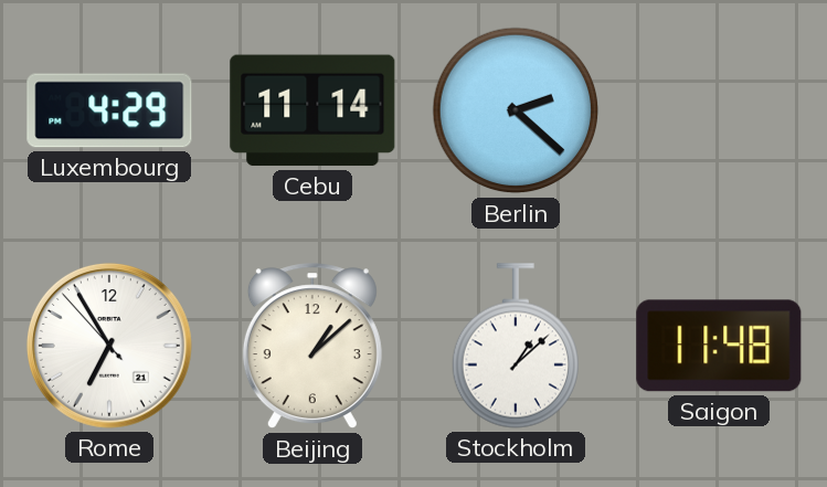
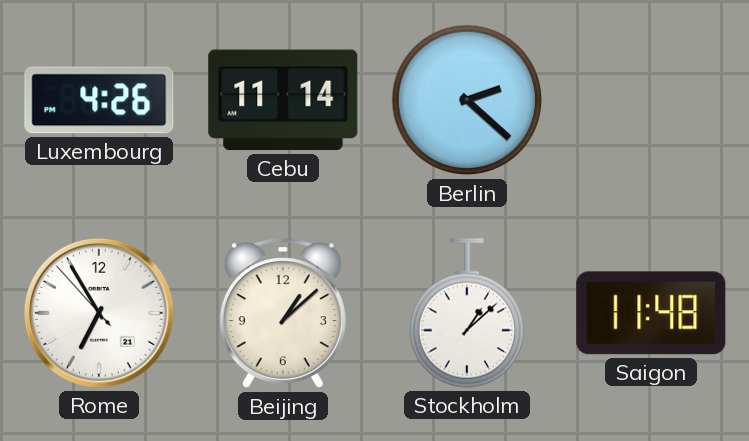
Luxembourg: 4:29 -> 4:26 (99, 100)
